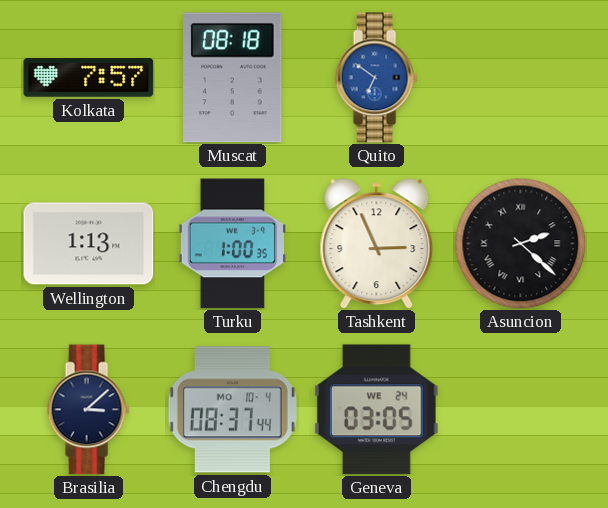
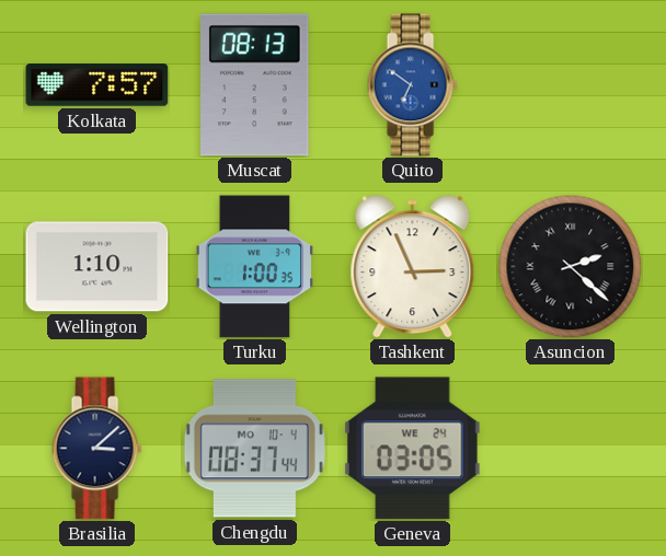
Muscat: 08:18 -> 08:13 (255, 85)
Wellington: 1:13 -> 1:10 (97, 267)
